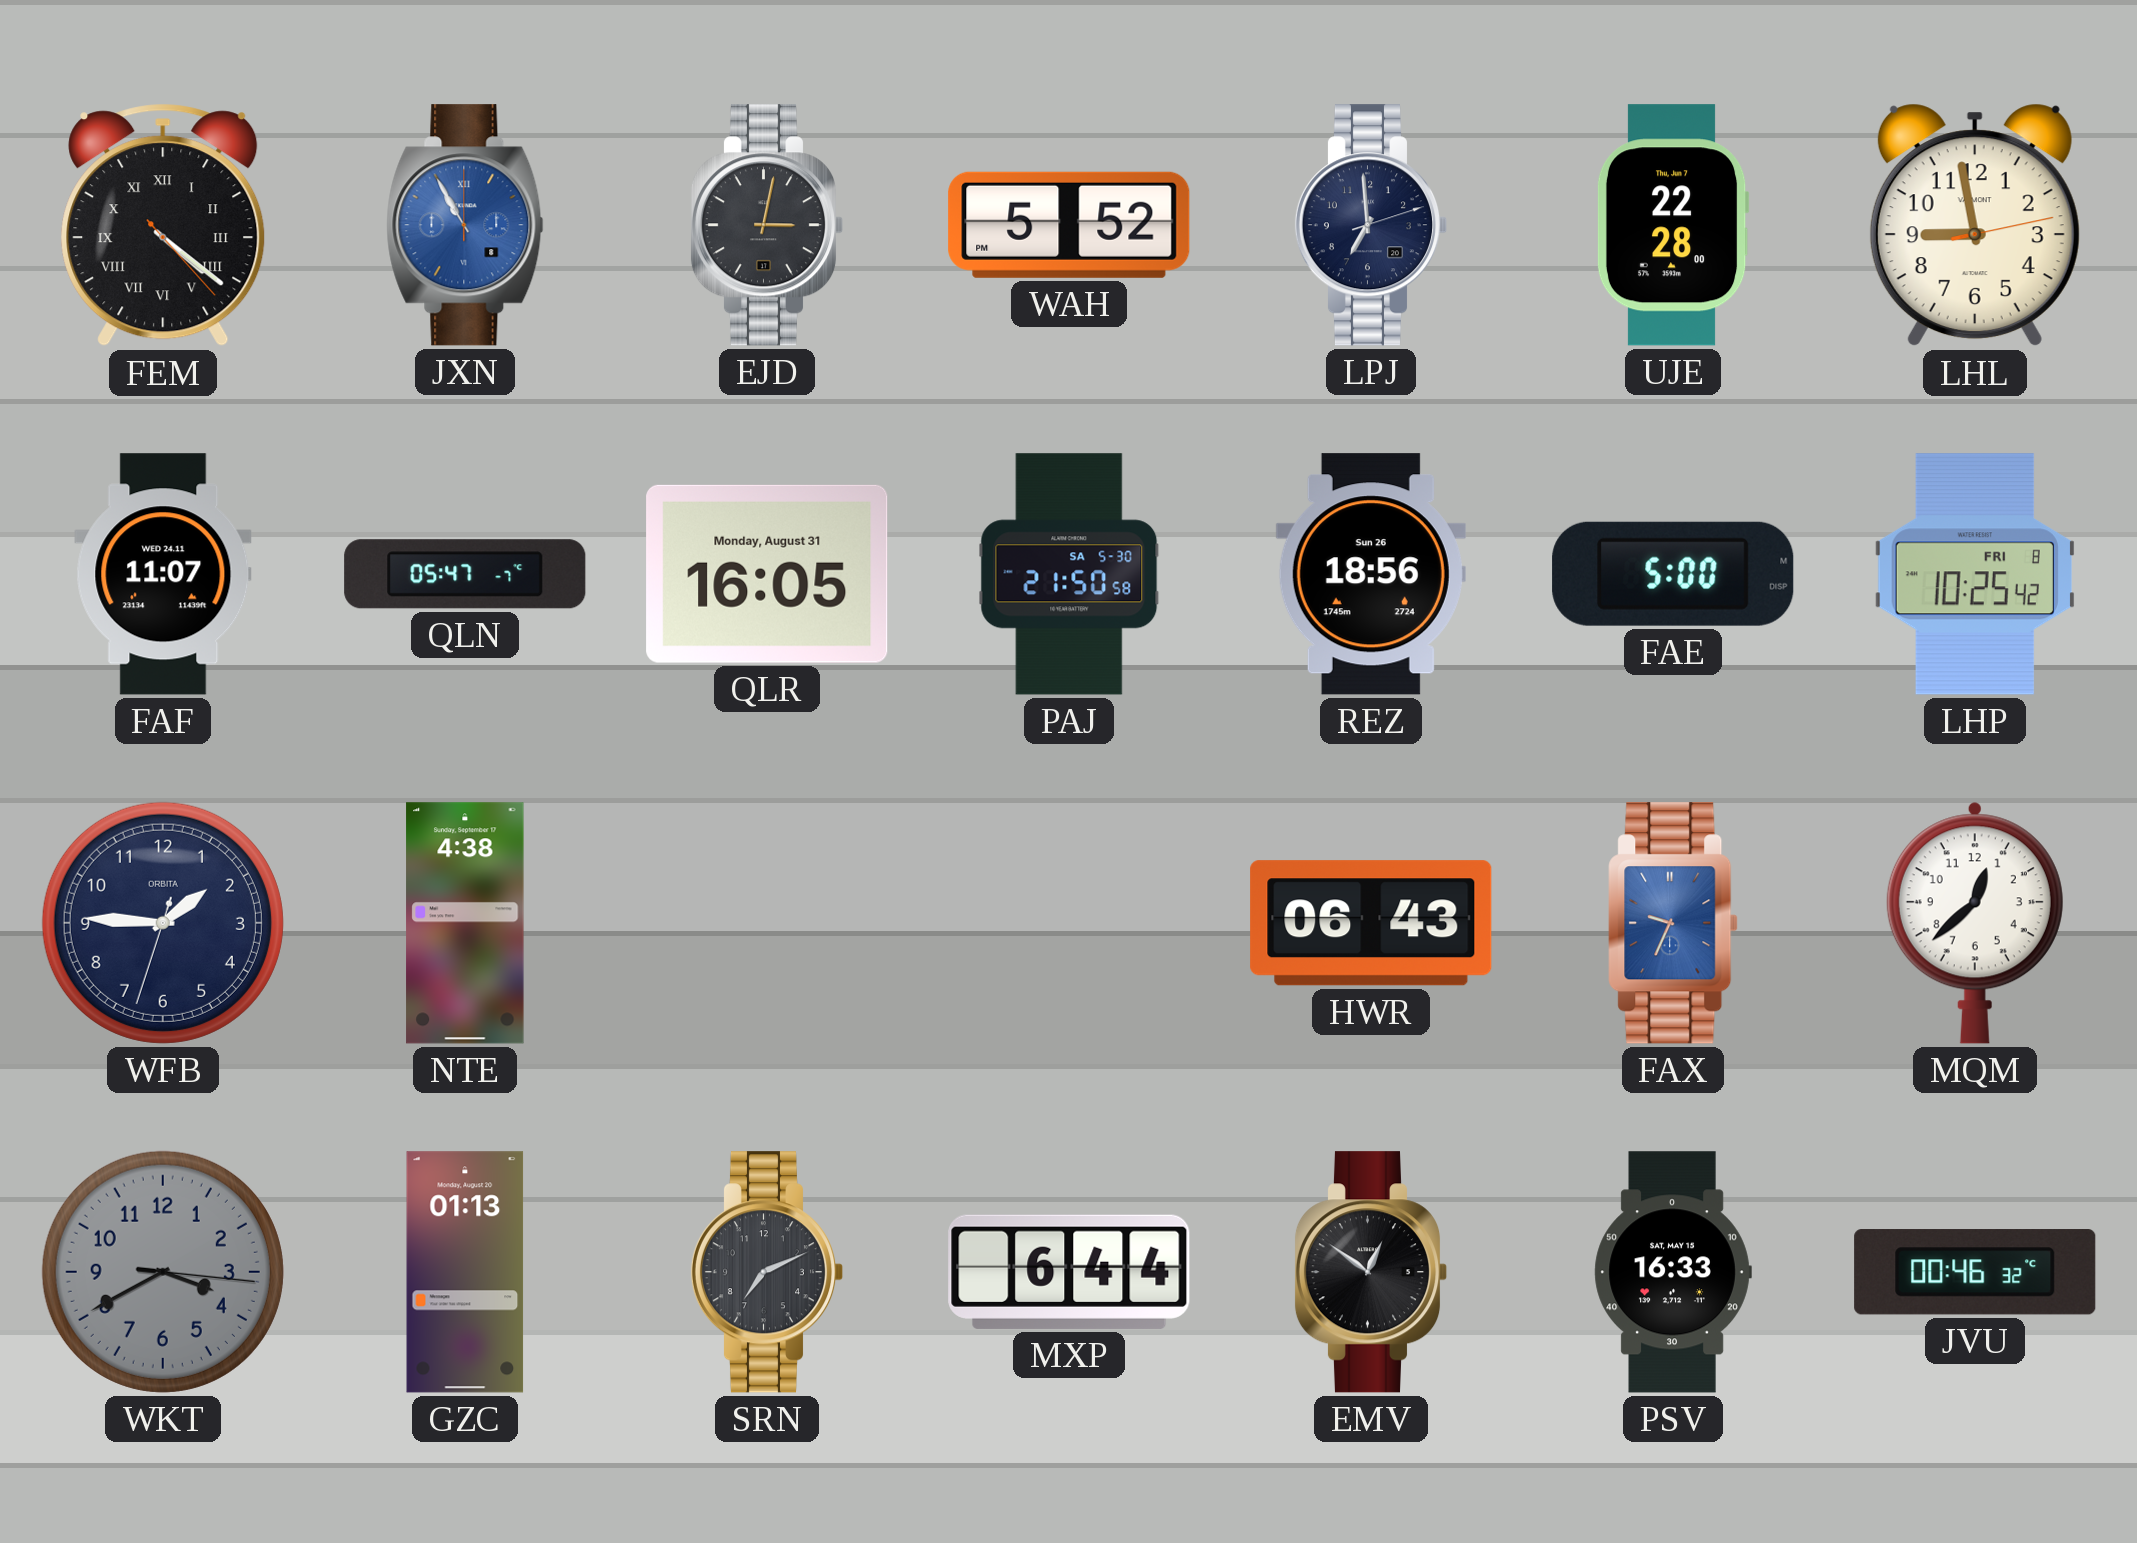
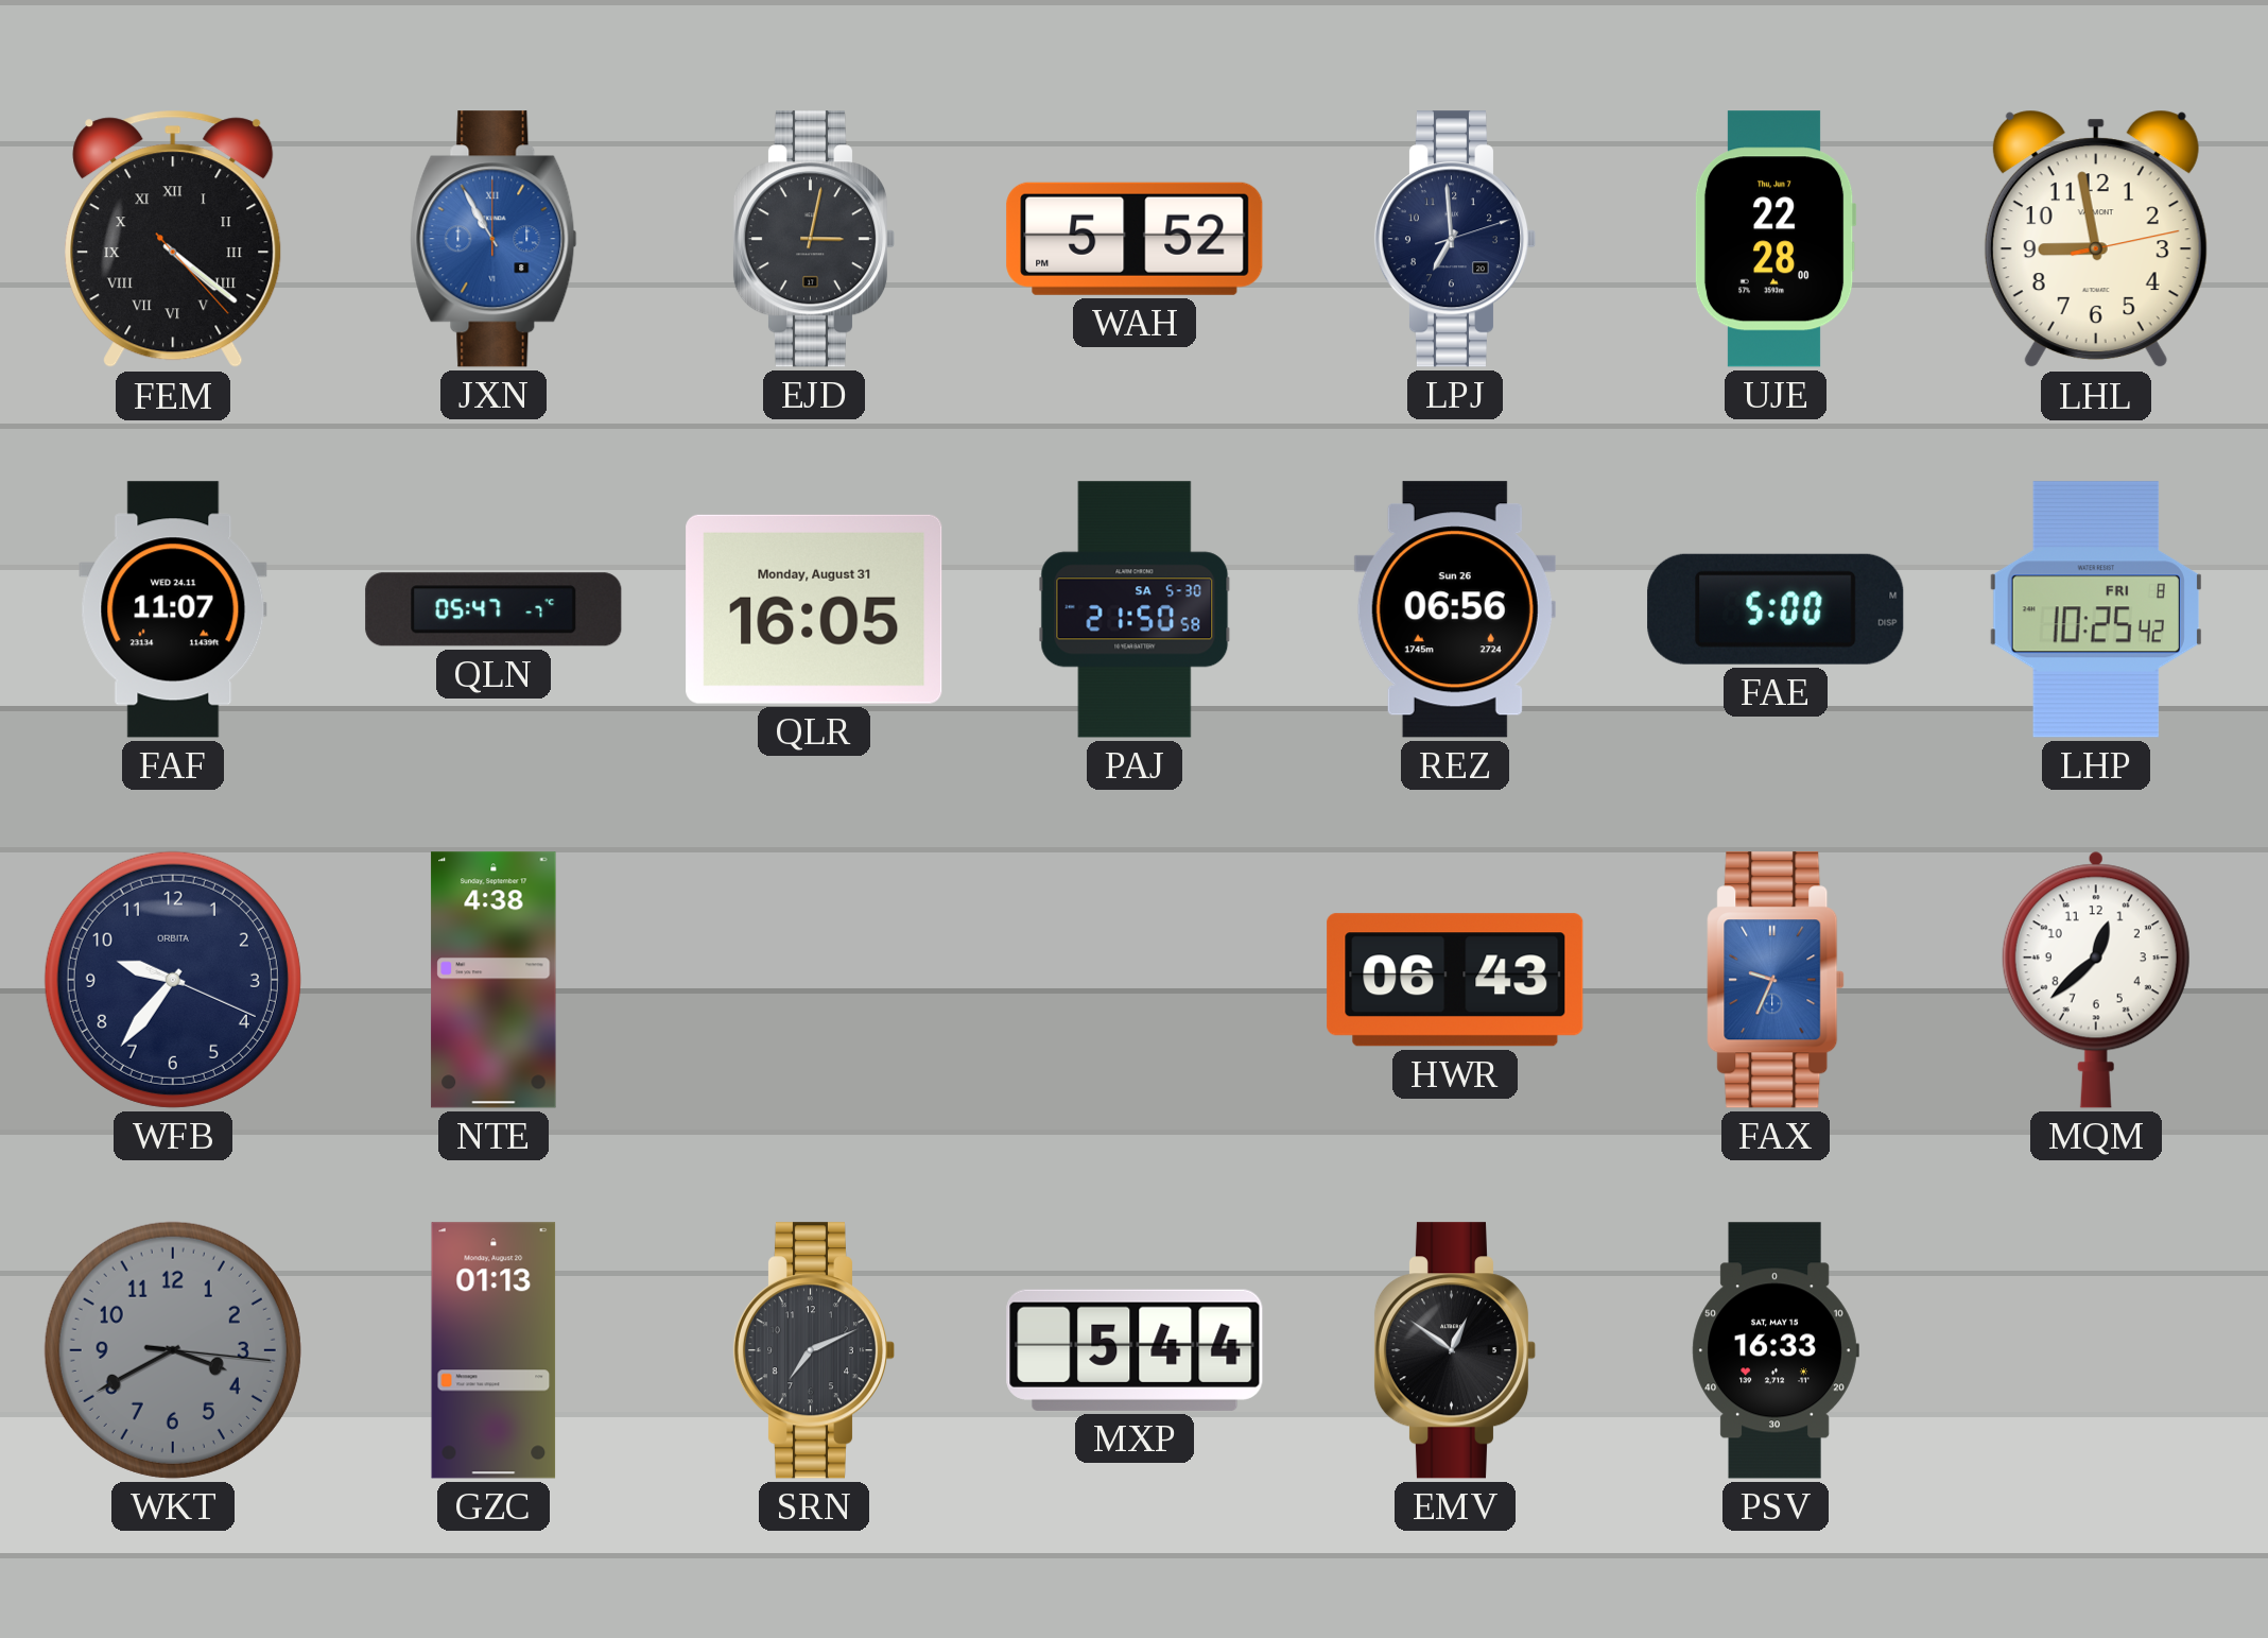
REZ: 18:56 -> 06:56 (1455, 609)
WFB: 1:45 -> 9:36 (173, 980)
MXP: 6:44 -> 5:44 (1135, 1350)
JVU: 00:46 -> none (1975, 1272)
